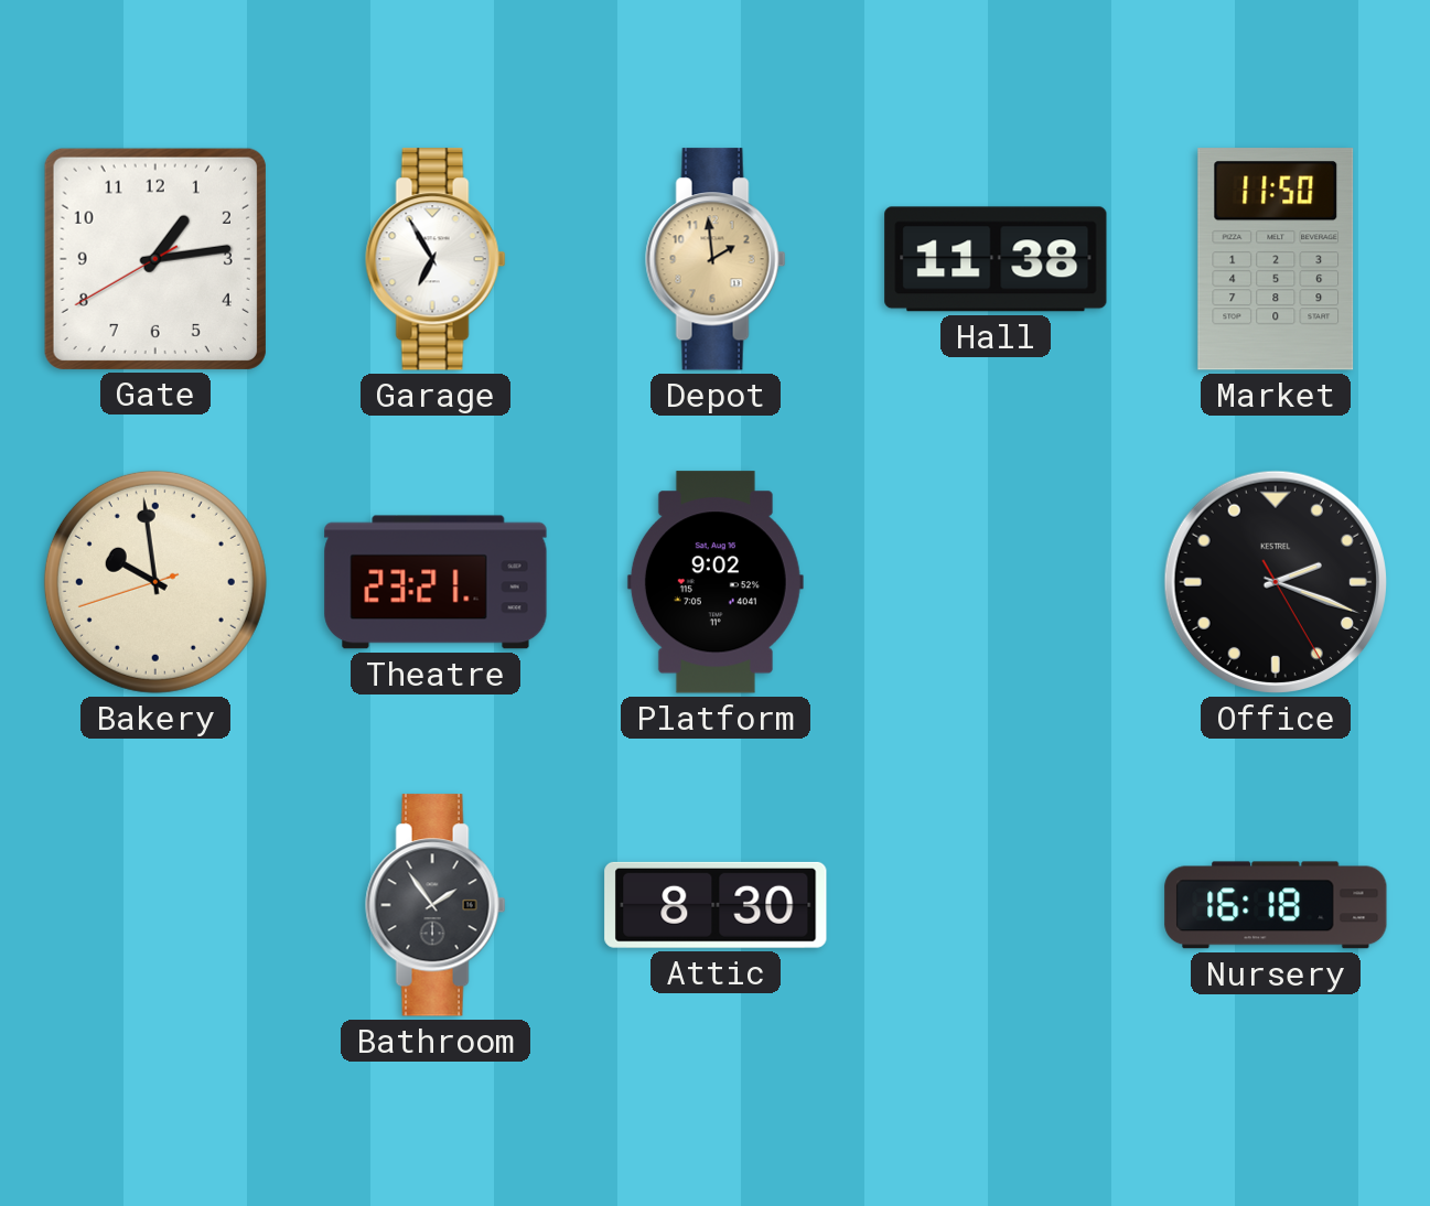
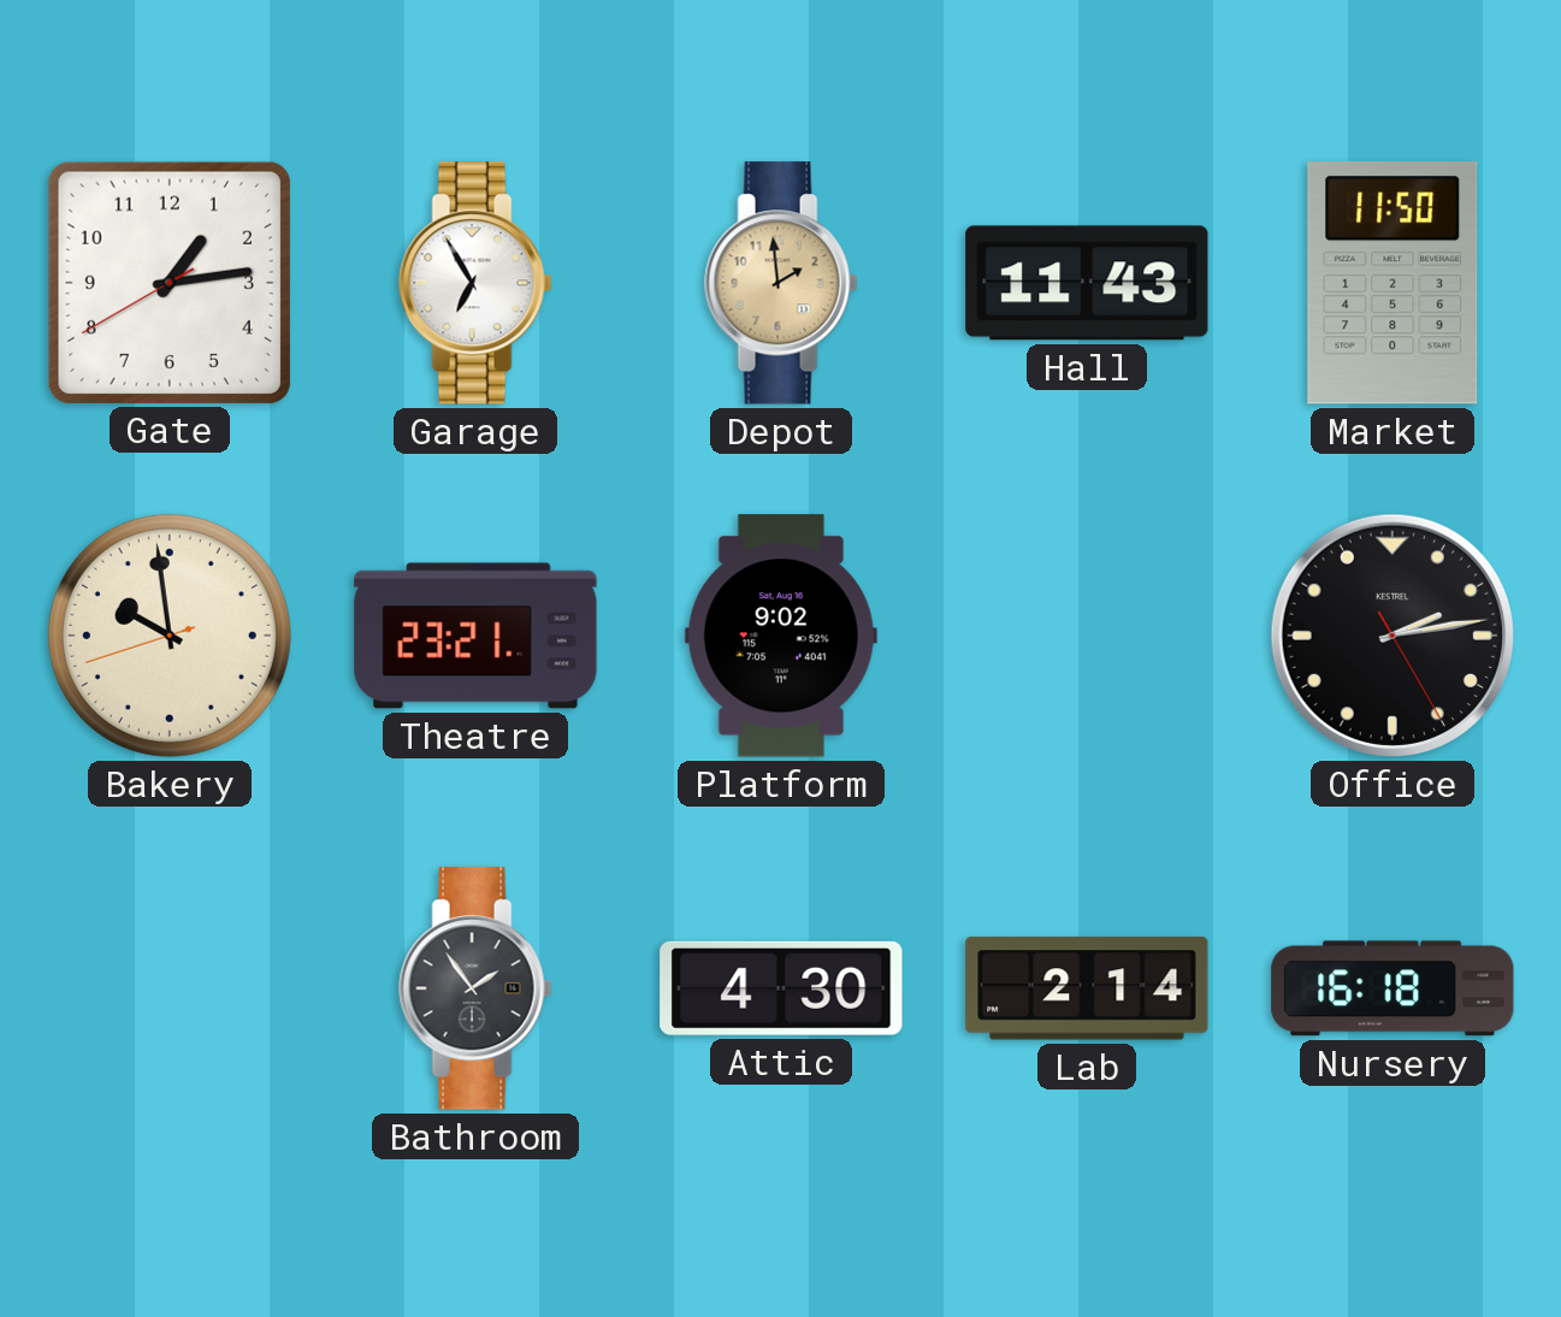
Hall: 11:38 -> 11:43 (1087, 283)
Office: 2:18 -> 2:13 (1393, 636)
Attic: 8:30 -> 4:30 (781, 988)
Lab: none -> 2:14 (1087, 988)
